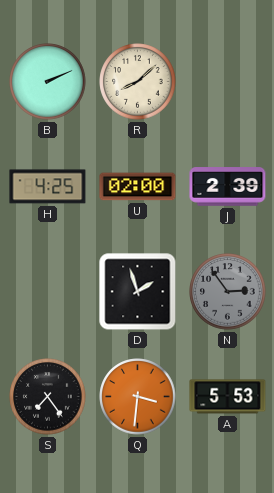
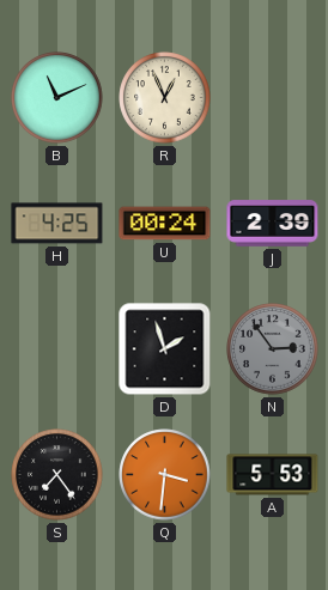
B: 2:11 -> 11:11 (57, 98)
R: 8:08 -> 12:56 (165, 98)
U: 02:00 -> 00:24 (165, 224)
